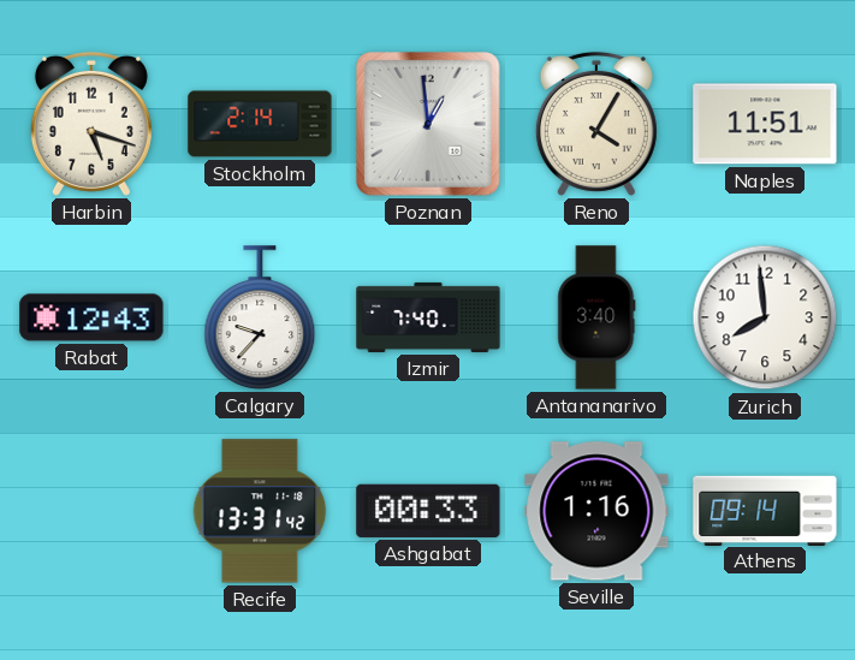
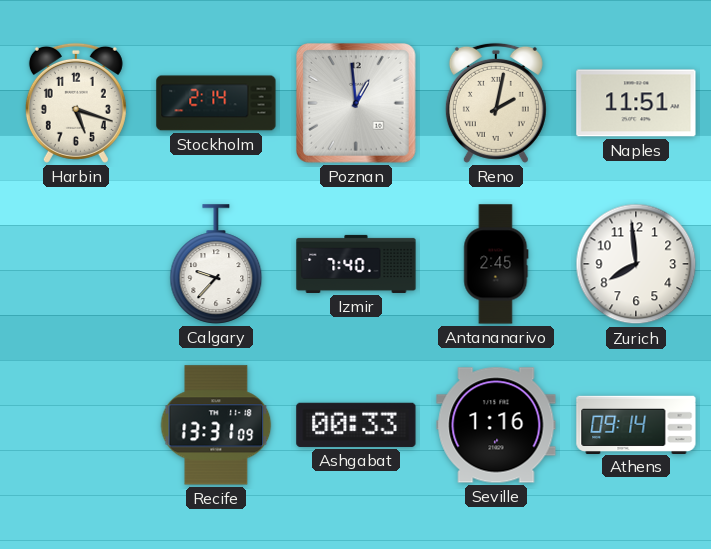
Reno: 4:05 -> 2:02 (496, 103)
Rabat: 12:43 -> none (91, 317)
Antananarivo: 3:40 -> 2:45 (496, 264)
Recife: 13:31:42 -> 13:31:09 (216, 425)
